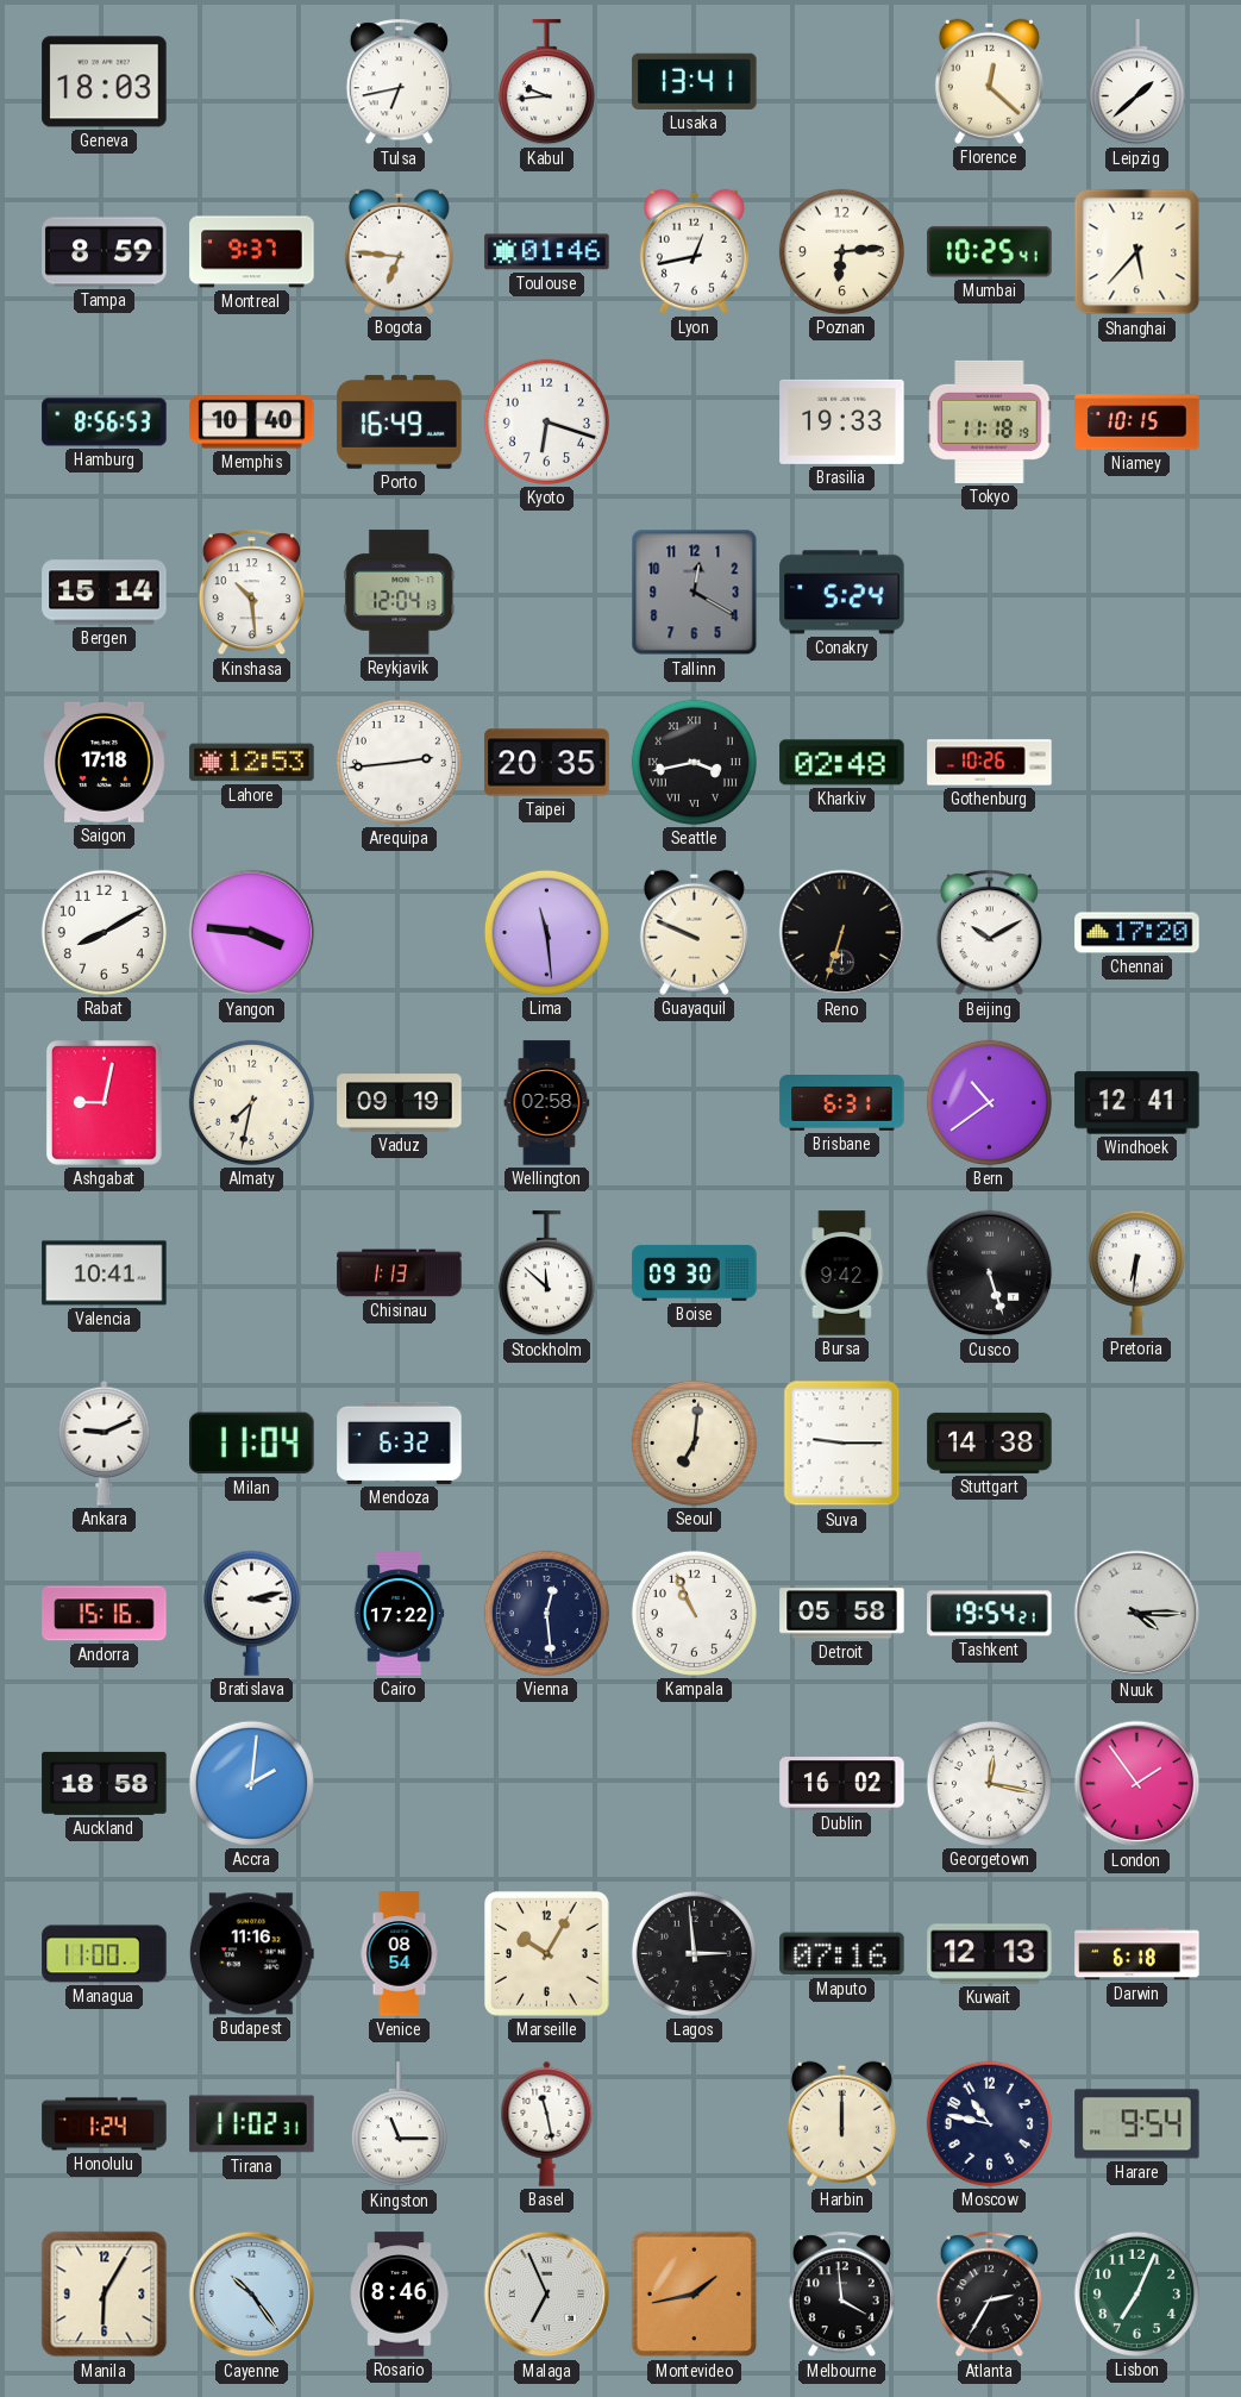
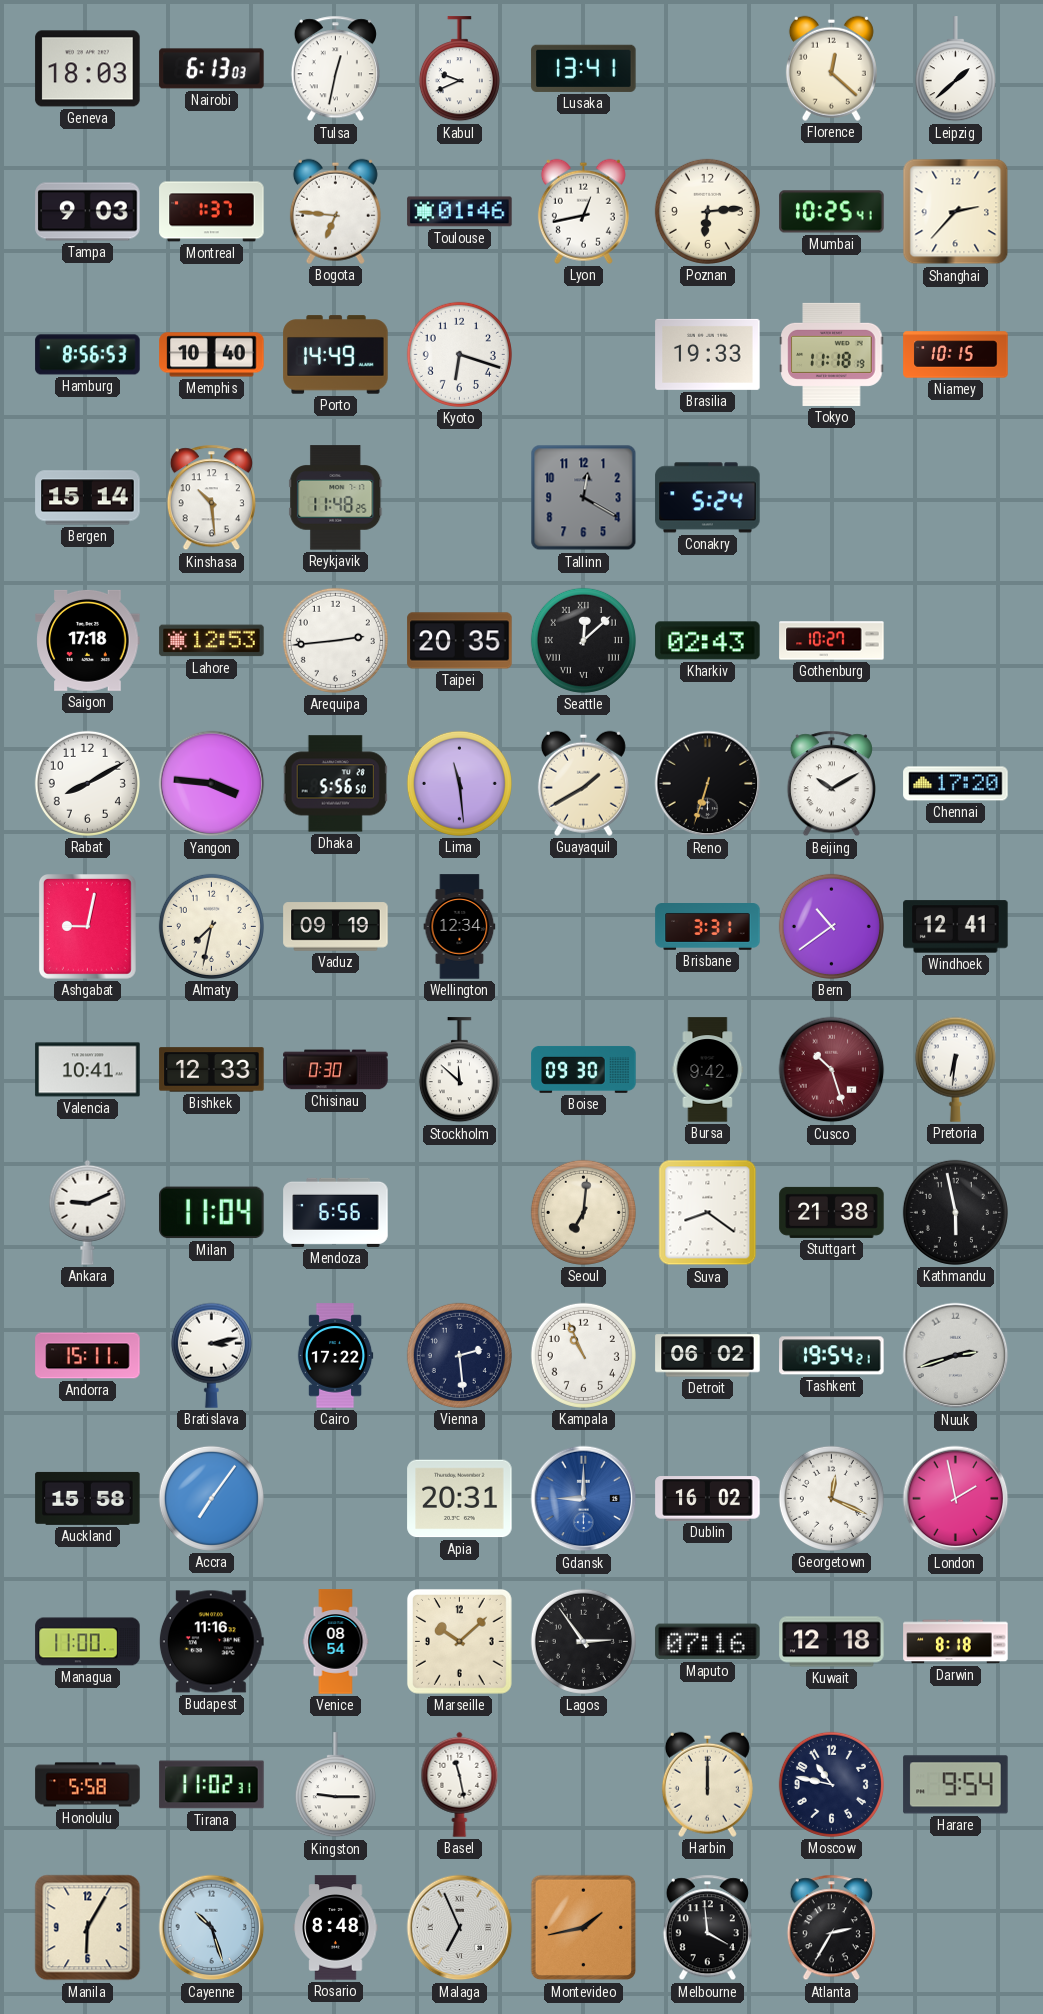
Nairobi: none -> 6:13 (212, 69)
Tulsa: 6:43 -> 12:32 (335, 69)
Kabul: 9:44 -> 9:41 (459, 69)
Tampa: 8:59 -> 9:03 (88, 212)
Montreal: 9:37 -> 1:37 (212, 212)
Shanghai: 5:37 -> 2:37 (956, 212)
Porto: 16:49 -> 14:49 (336, 355)
Reykjavik: 12:04 -> 11:48 (336, 498)
Seattle: 3:43 -> 12:08 (583, 640)
Kharkiv: 02:48 -> 02:43 (708, 641)
Gothenburg: 10:26 -> 10:27 (832, 641)
Dhaka: none -> 5:56 (335, 784)
Guayaquil: 9:49 -> 1:40 (583, 783)
Wellington: 02:58 -> 12:34 (460, 927)
Brisbane: 6:31 -> 3:31 (708, 927)
Bishkek: none -> 12:33 (212, 1070)
Chisinau: 1:13 -> 0:30 (336, 1070)
Cusco: 5:27 -> 10:27 (832, 1070)
Cusco dial: black -> burgundy (832, 1070)
Mendoza: 6:32 -> 6:56 (336, 1212)
Suva: 9:15 -> 8:21 (708, 1213)
Stuttgart: 14:38 -> 21:38 (832, 1212)
Kathmandu: none -> 5:58 (955, 1212)
Andorra: 15:16 -> 15:11 (88, 1356)
Vienna: 12:29 -> 2:29 (459, 1355)
Detroit: 05:58 -> 06:02 (708, 1356)
Nuuk: 4:15 -> 2:42 (956, 1356)
Auckland: 18:58 -> 15:58 (88, 1498)
Accra: 2:01 -> 7:06 (211, 1498)
Apia: none -> 20:31 (460, 1499)
Gdansk: none -> 9:00 (584, 1499)
Georgetown: 12:17 -> 12:19 (831, 1498)
London: 1:54 -> 1:58 (956, 1499)
Marseille: 10:05 -> 10:08 (459, 1641)
Lagos: 2:59 -> 2:54 (583, 1641)
Kuwait: 12:13 -> 12:18 (832, 1642)
Darwin: 6:18 -> 8:18 (956, 1642)
Honolulu: 1:24 -> 5:58 (88, 1785)
Kingston: 11:15 -> 9:15 (335, 1785)
Cayenne: 10:24 -> 10:27 (212, 1928)
Rosario: 8:46 -> 8:48 (336, 1928)
Lisbon: 7:04 -> none (1136, 2293)
